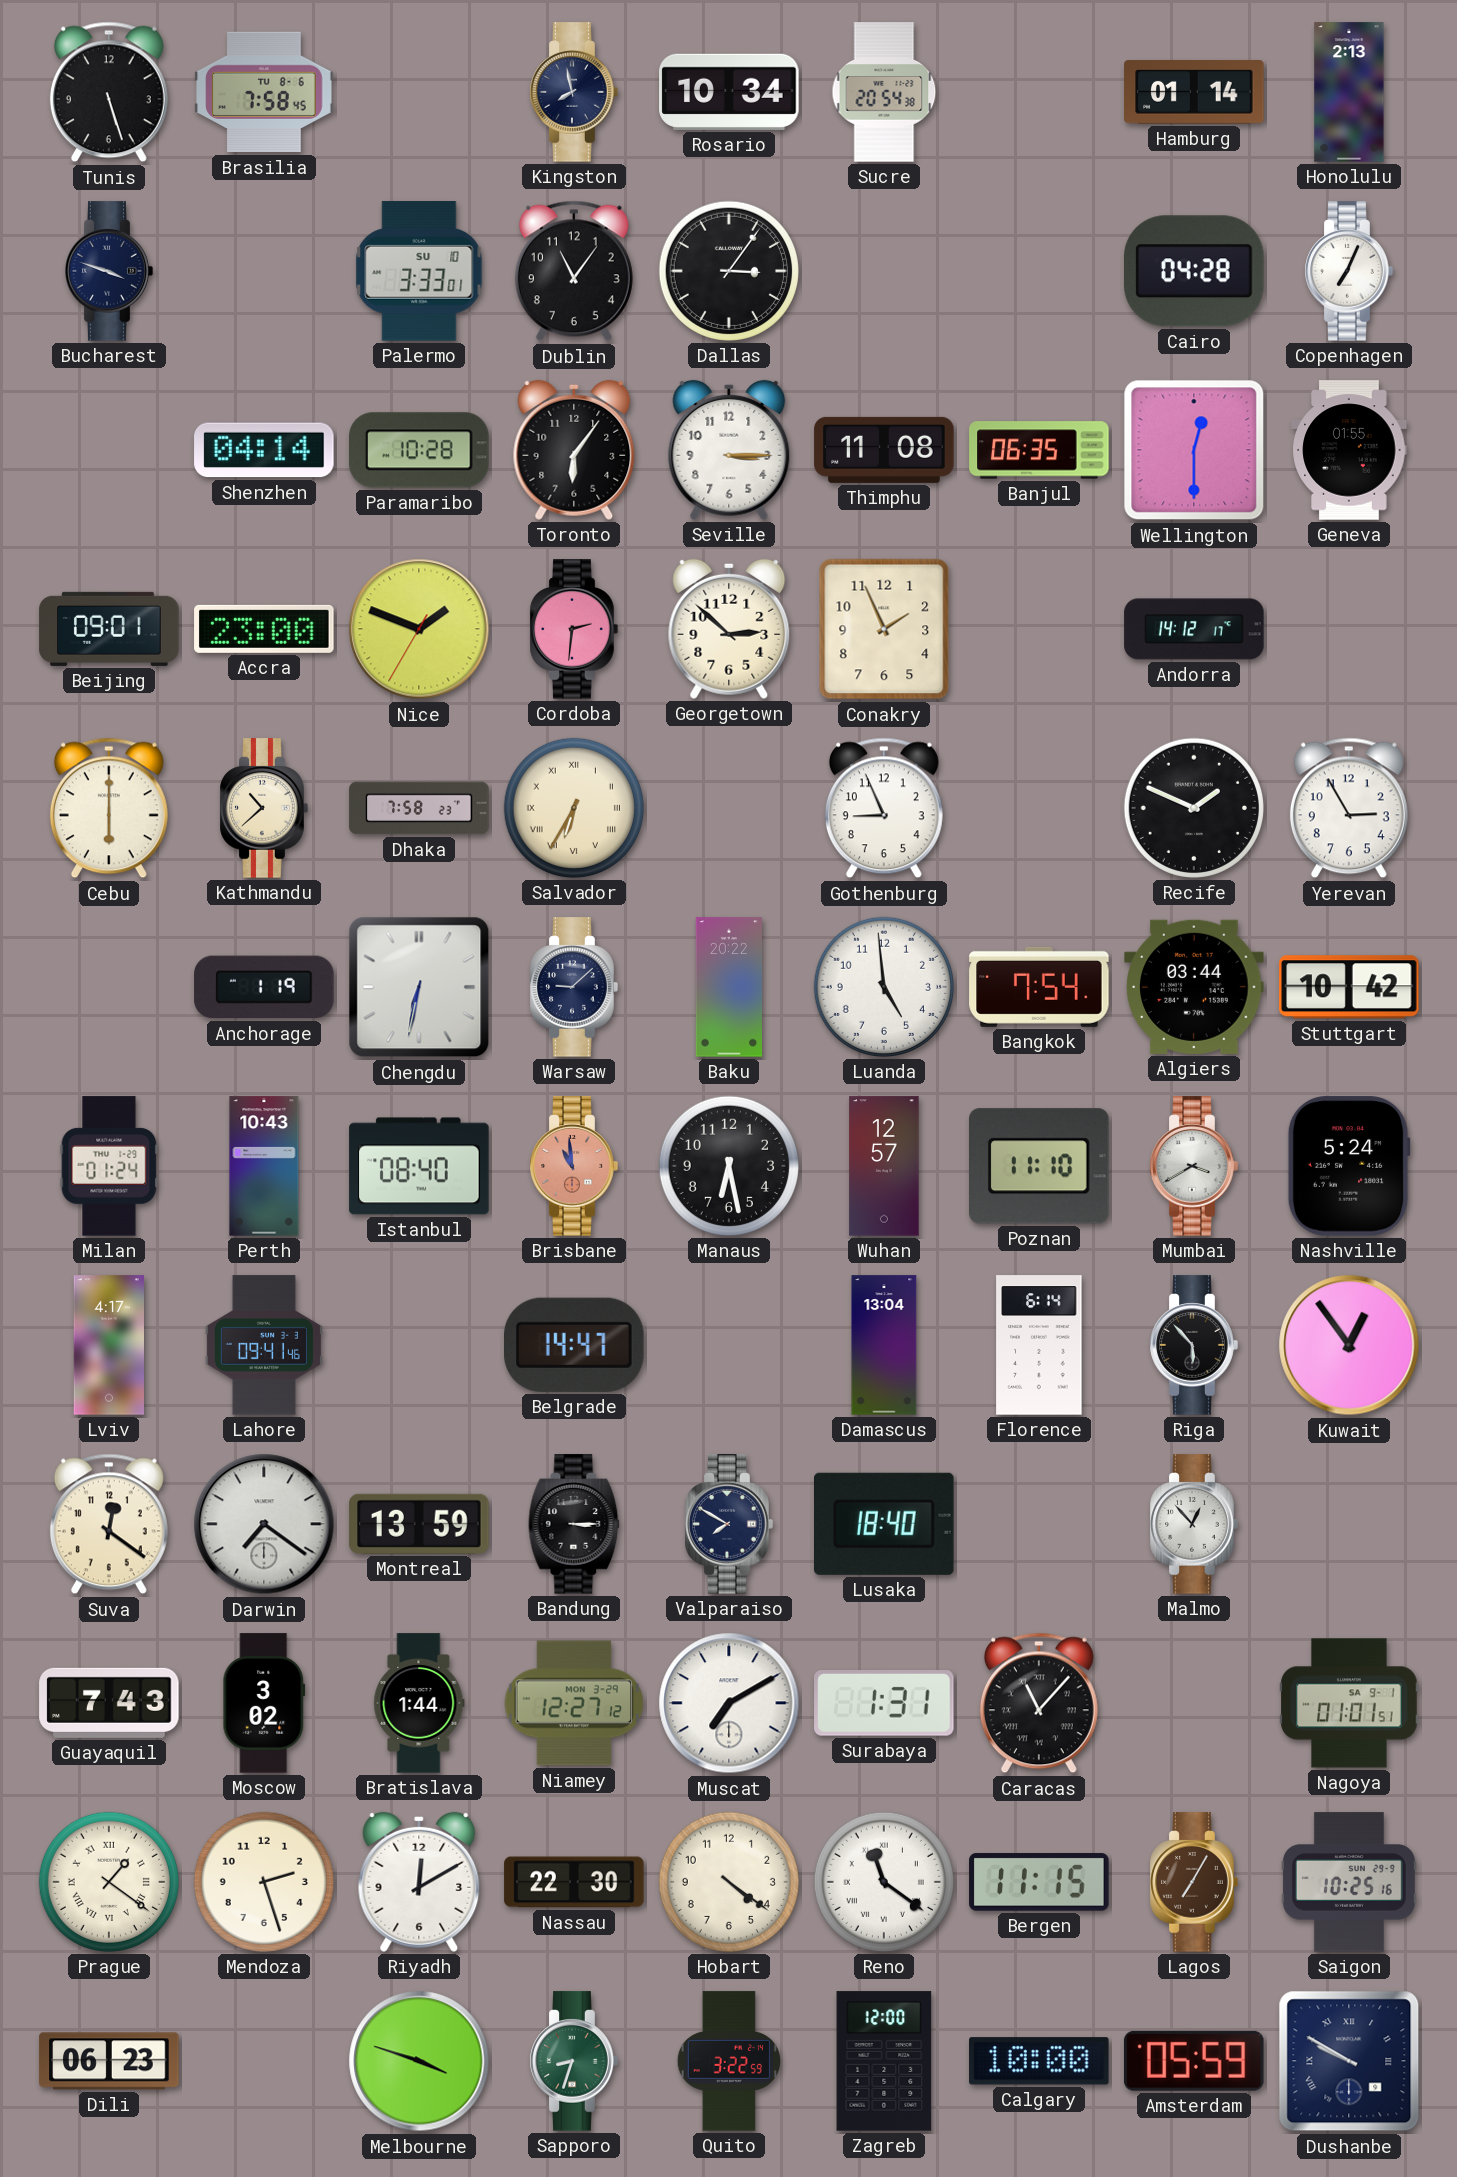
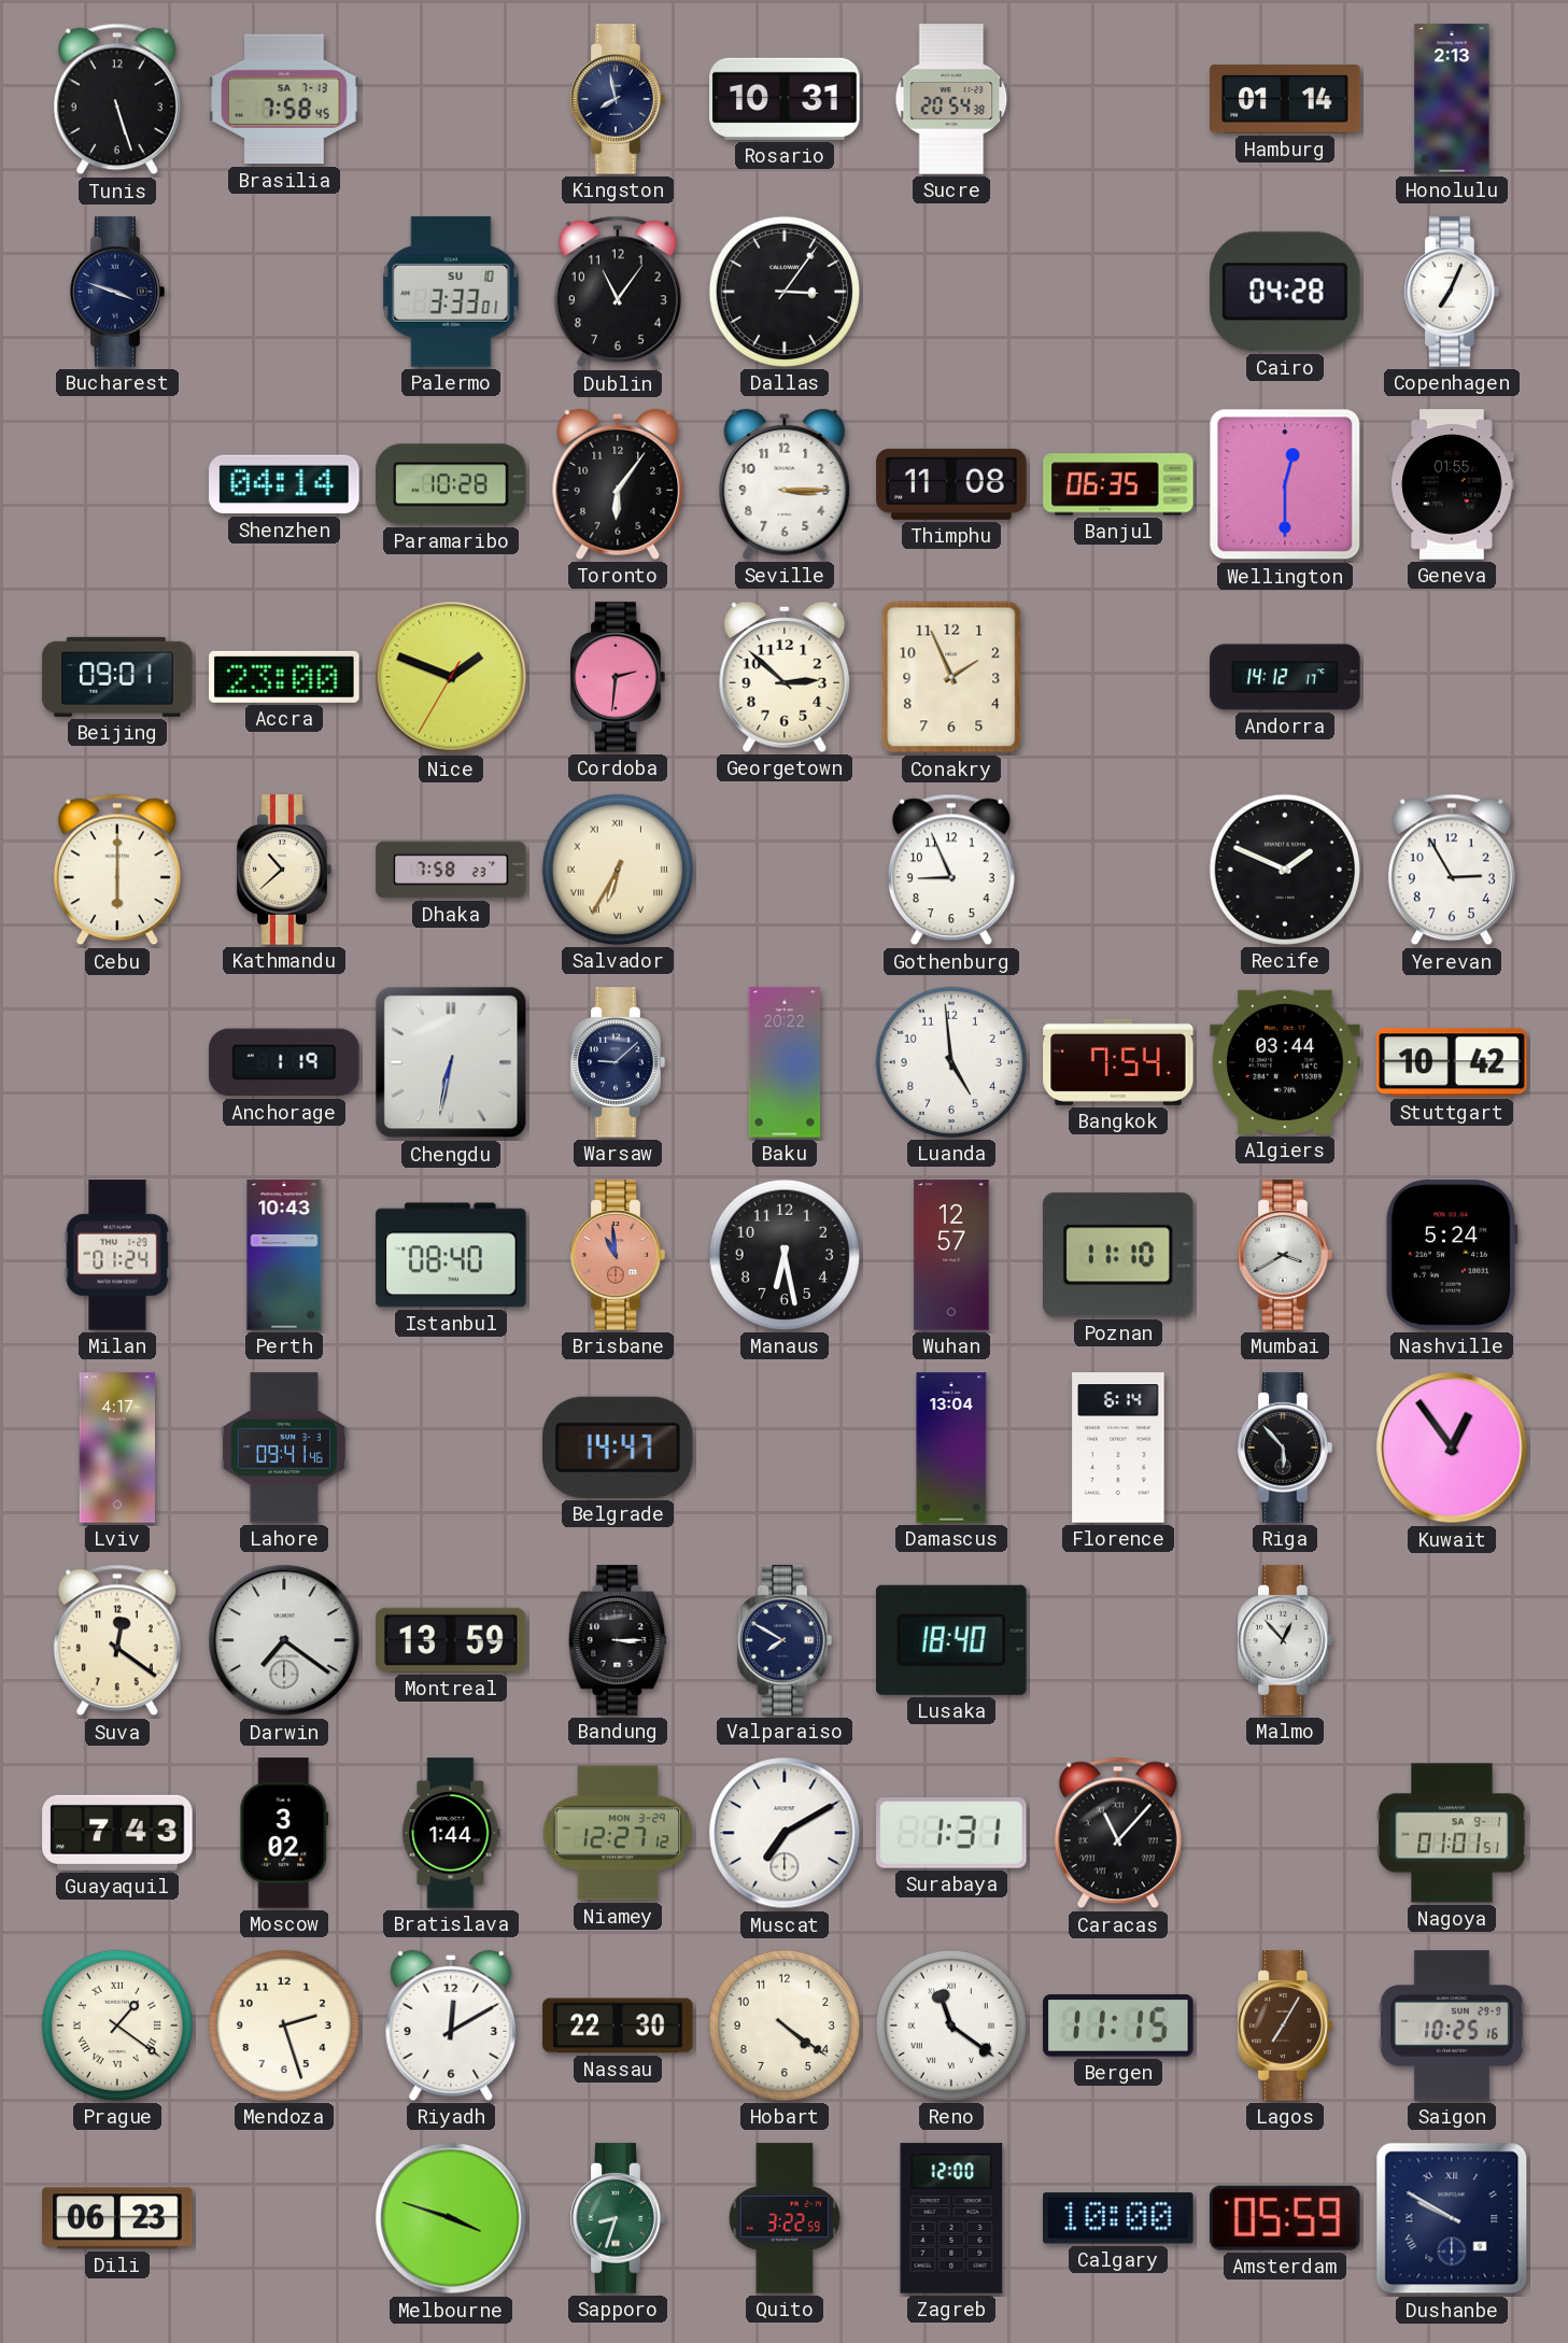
Brasilia date: TU 8-6 -> SA 7-13 (284, 99)
Rosario: 10:34 -> 10:31 (785, 99)
